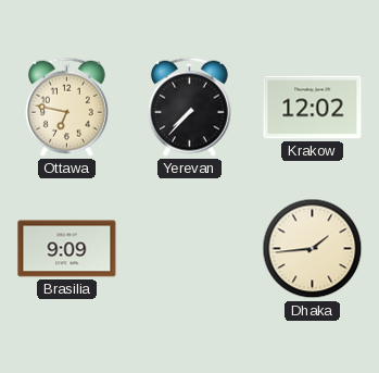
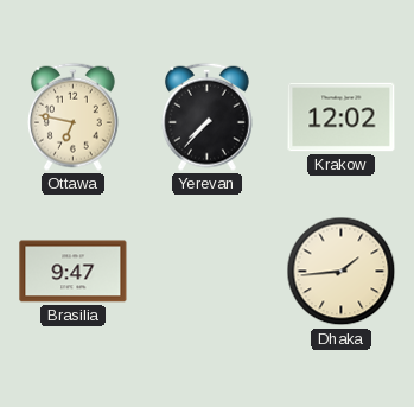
Brasilia: 9:09 -> 9:47 (74, 272)
